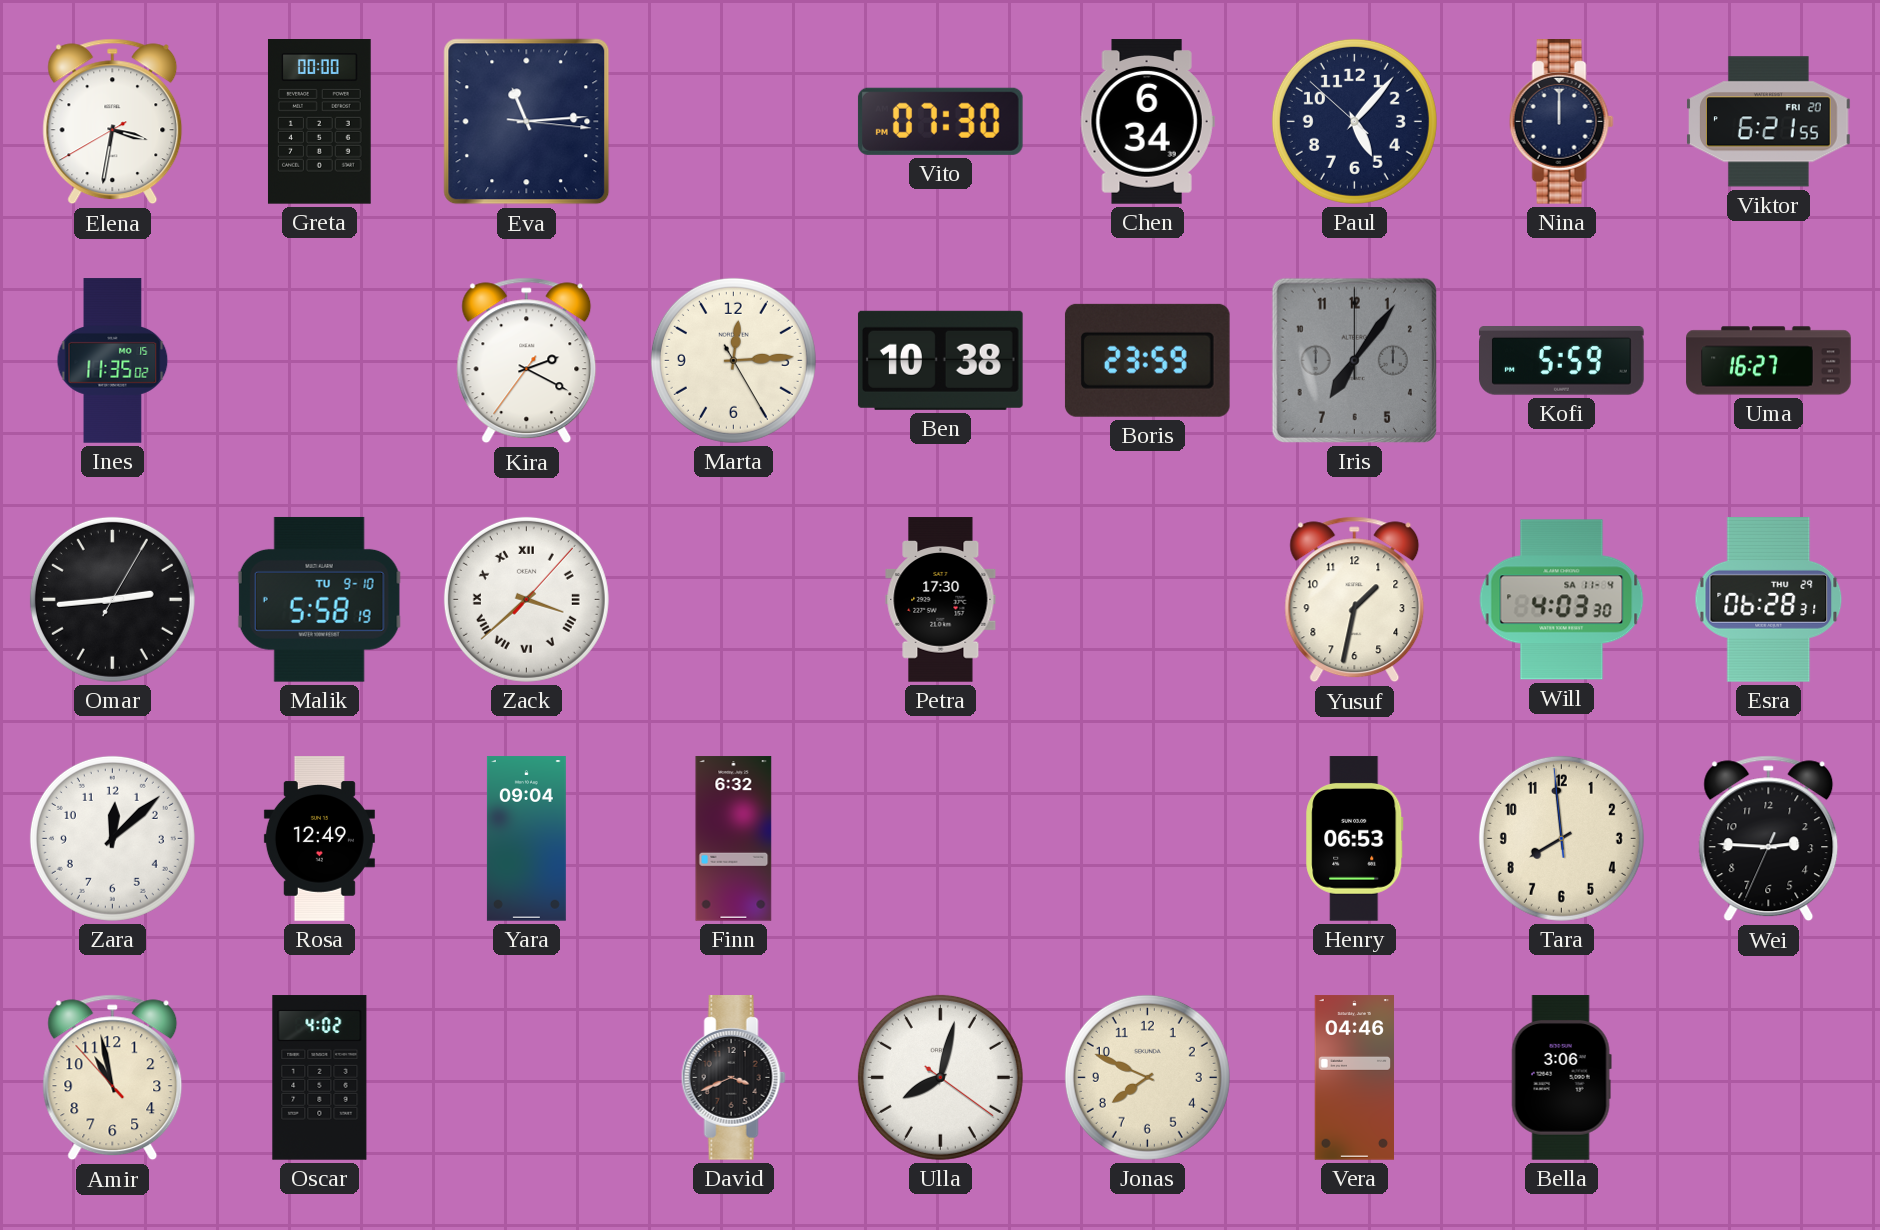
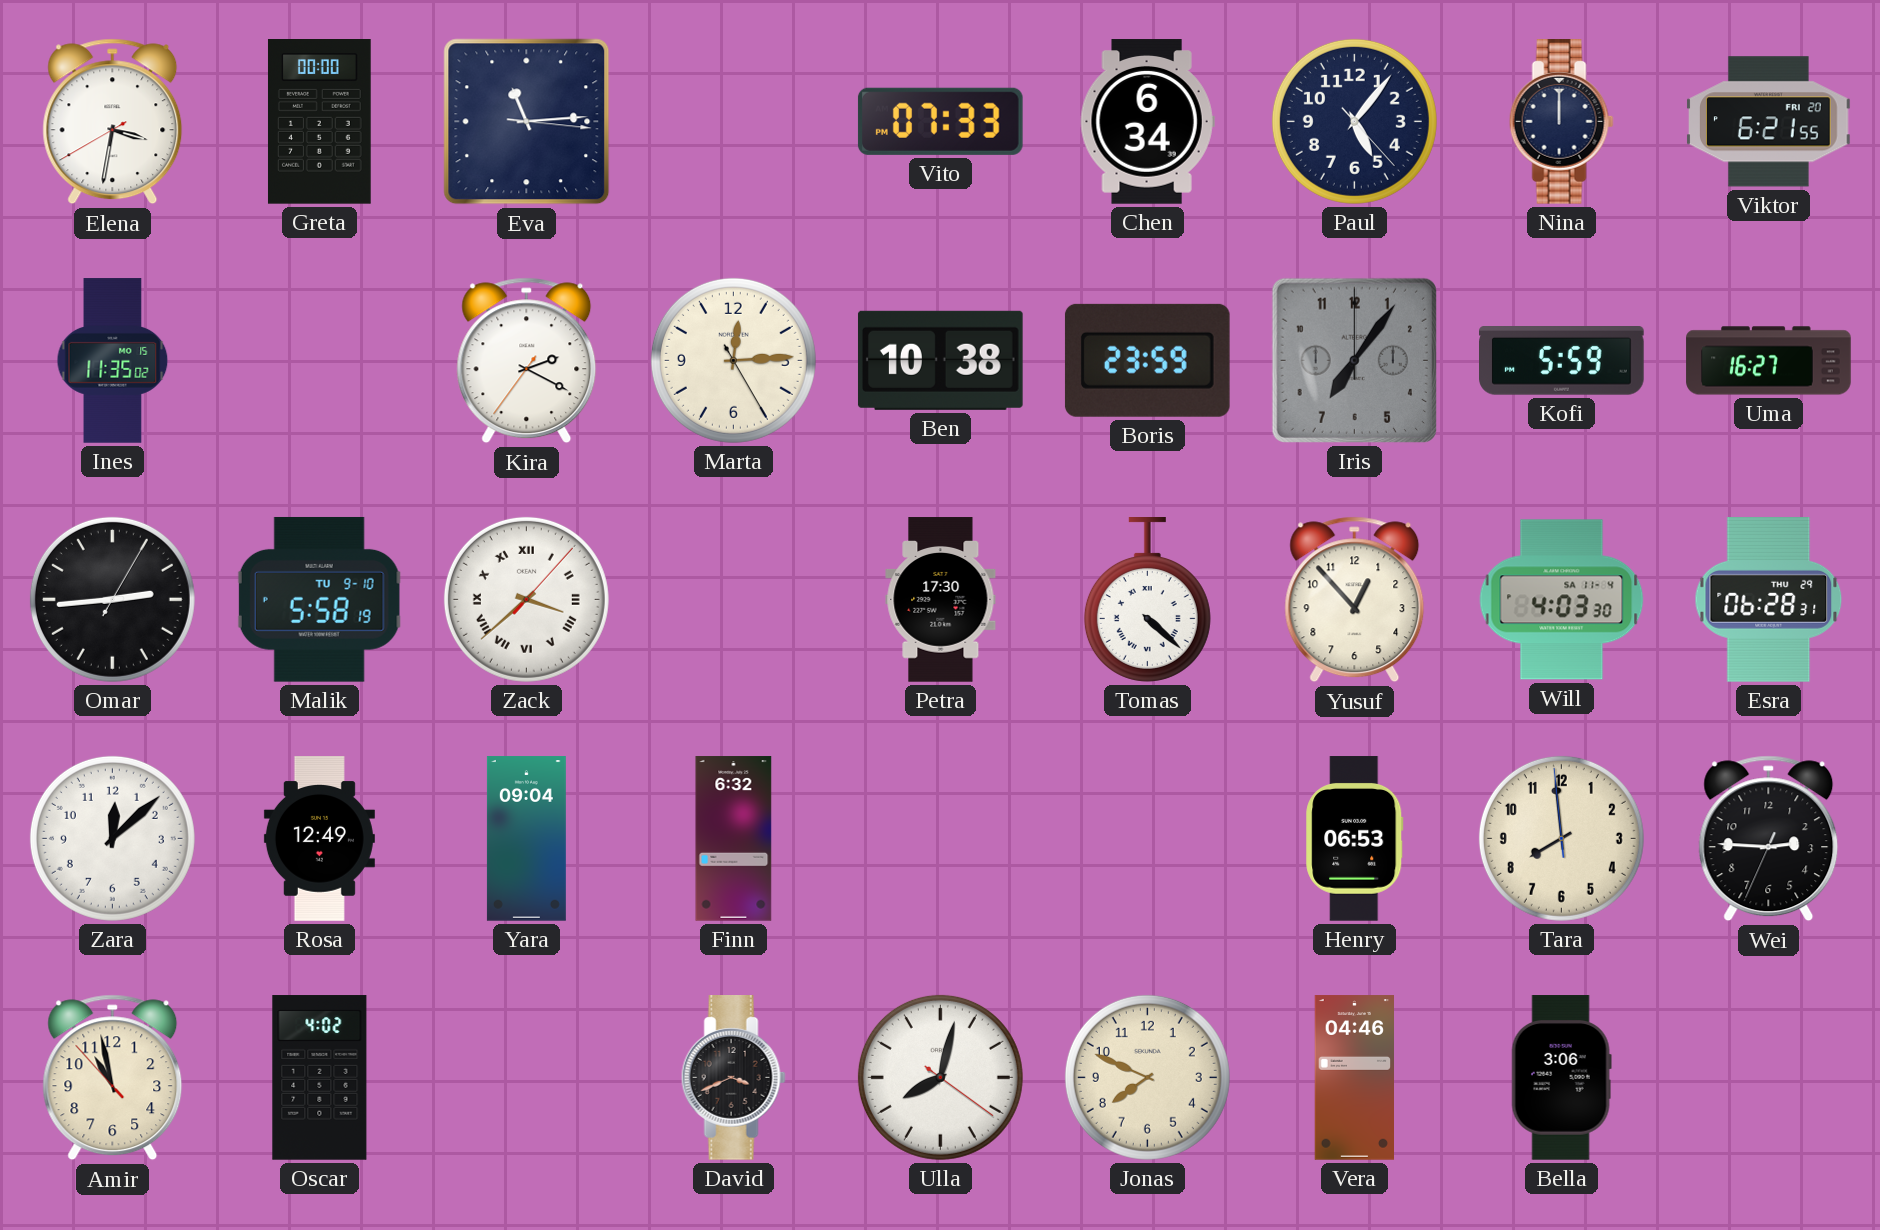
Vito: 07:30 -> 07:33 (940, 121)
Paul: 5:06:52 -> 5:06:23 (1354, 121)
Tomas: none -> 4:22 (1147, 600)
Yusuf: 1:32 -> 12:53 (1355, 600)
